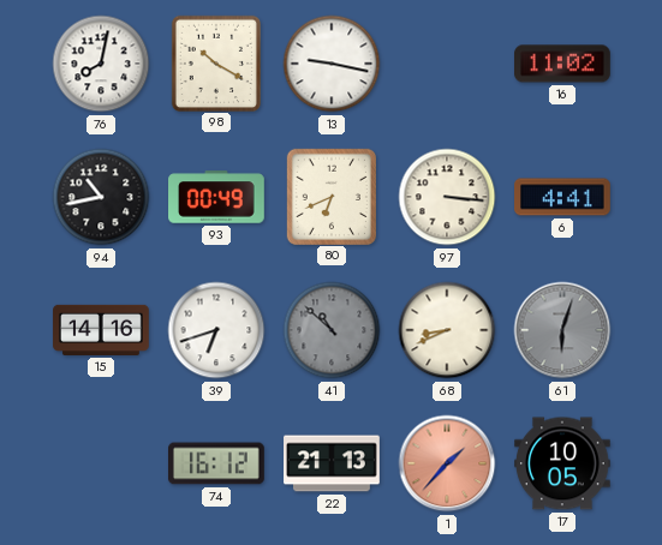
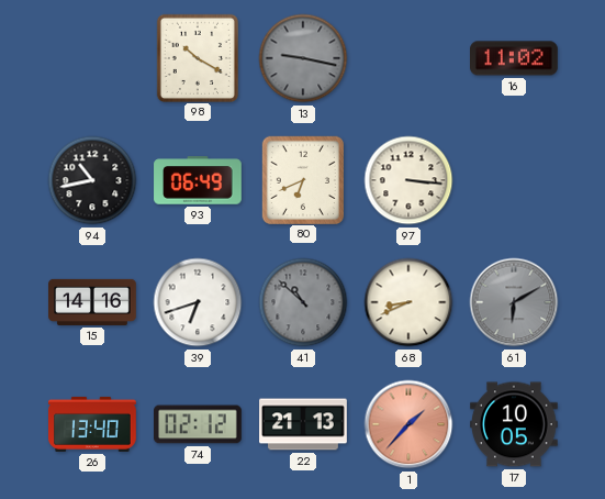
76: 8:02 -> none (101, 64)
13 dial: white -> grey (303, 58)
93: 00:49 -> 06:49 (198, 180)
6: 4:41 -> none (563, 197)
61: 6:03 -> 6:10 (514, 302)
26: none -> 13:40 (93, 424)
74: 16:12 -> 02:12 (199, 424)
